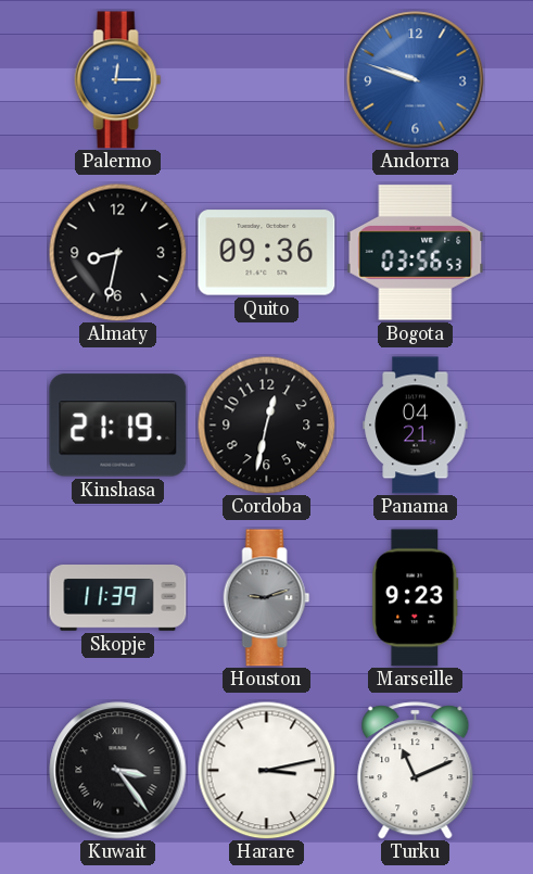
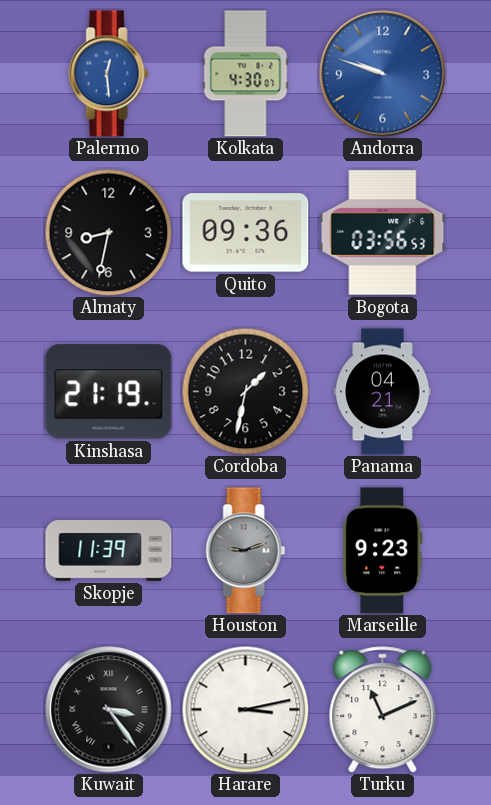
Palermo: 12:15 -> 12:29 (109, 74)
Kolkata: none -> 4:30 (246, 74)
Cordoba: 12:32 -> 1:32 (245, 391)
